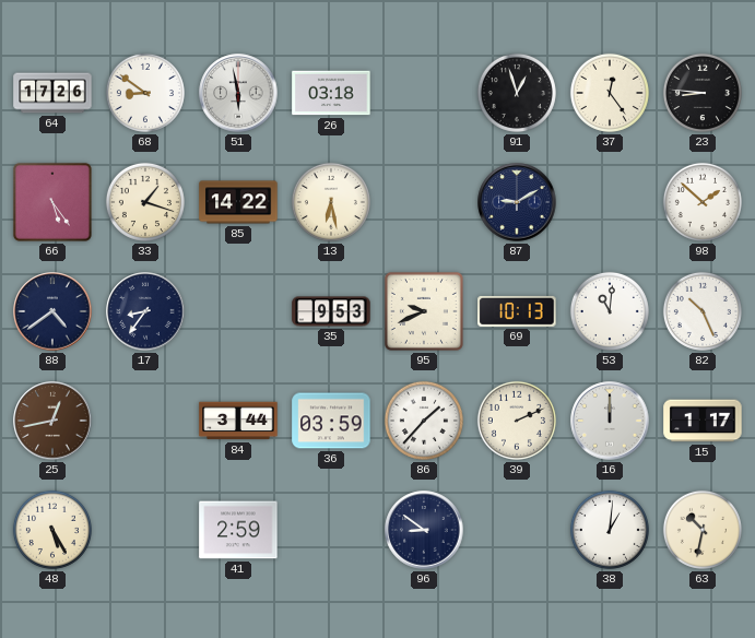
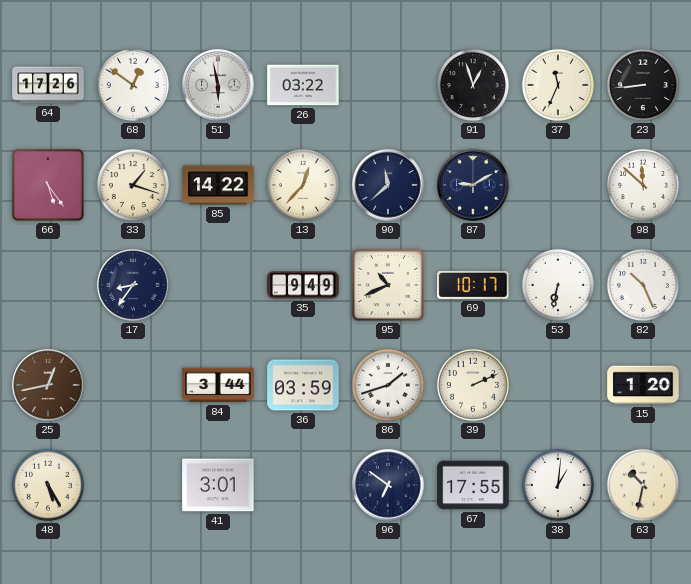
68: 8:51 -> 12:51 (133, 85)
26: 03:18 -> 03:22 (303, 85)
37: 12:24 -> 11:34 (558, 85)
23: 8:46 -> 8:44 (643, 85)
13: 6:28 -> 12:37 (303, 185)
90: none -> 11:38 (388, 185)
98: 1:52 -> 11:52 (643, 185)
88: 4:39 -> none (52, 311)
35: 9:53 -> 9:49 (303, 285)
95: 9:41 -> 10:41 (388, 285)
69: 10:13 -> 10:17 (473, 285)
53: 11:01 -> 6:32 (558, 285)
86: 1:37 -> 1:42 (388, 385)
16: 12:00 -> none (610, 421)
15: 1:17 -> 1:20 (643, 385)
41: 2:59 -> 3:01 (218, 485)
96: 8:51 -> 6:51 (388, 485)
67: none -> 17:55 (473, 485)
